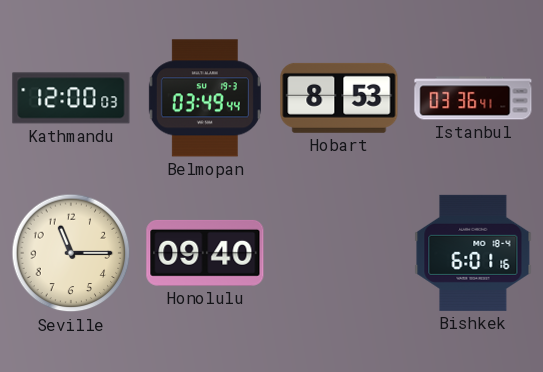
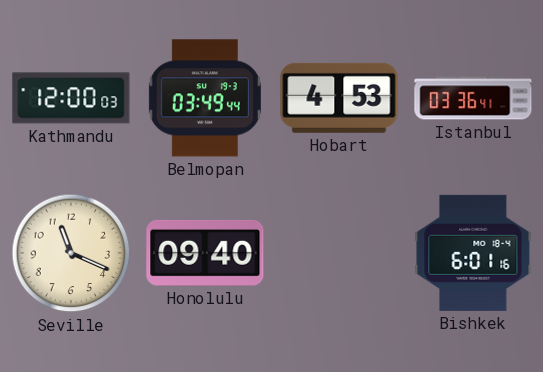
Hobart: 8:53 -> 4:53 (339, 98)
Seville: 11:15 -> 11:19 (71, 253)
